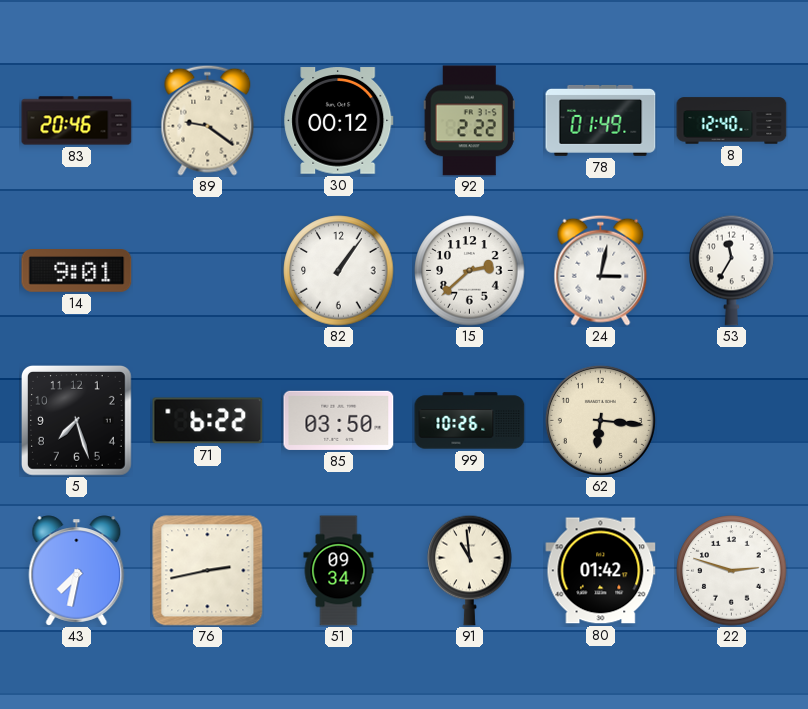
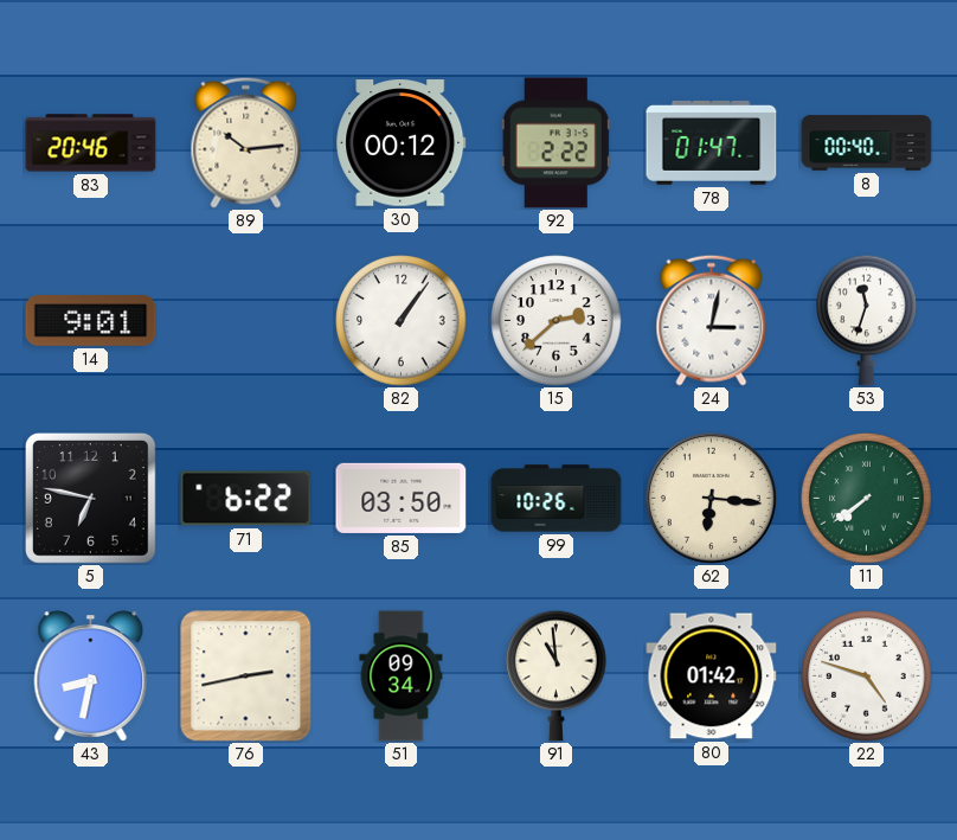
89: 9:21 -> 10:14 (246, 142)
78: 01:49 -> 01:47 (712, 142)
8: 12:40 -> 00:40 (867, 143)
53: 11:35 -> 11:33 (867, 320)
5: 7:27 -> 6:47 (91, 499)
11: none -> 7:39 (867, 499)
43: 7:32 -> 8:32 (91, 677)
22: 2:48 -> 4:48 (867, 677)
